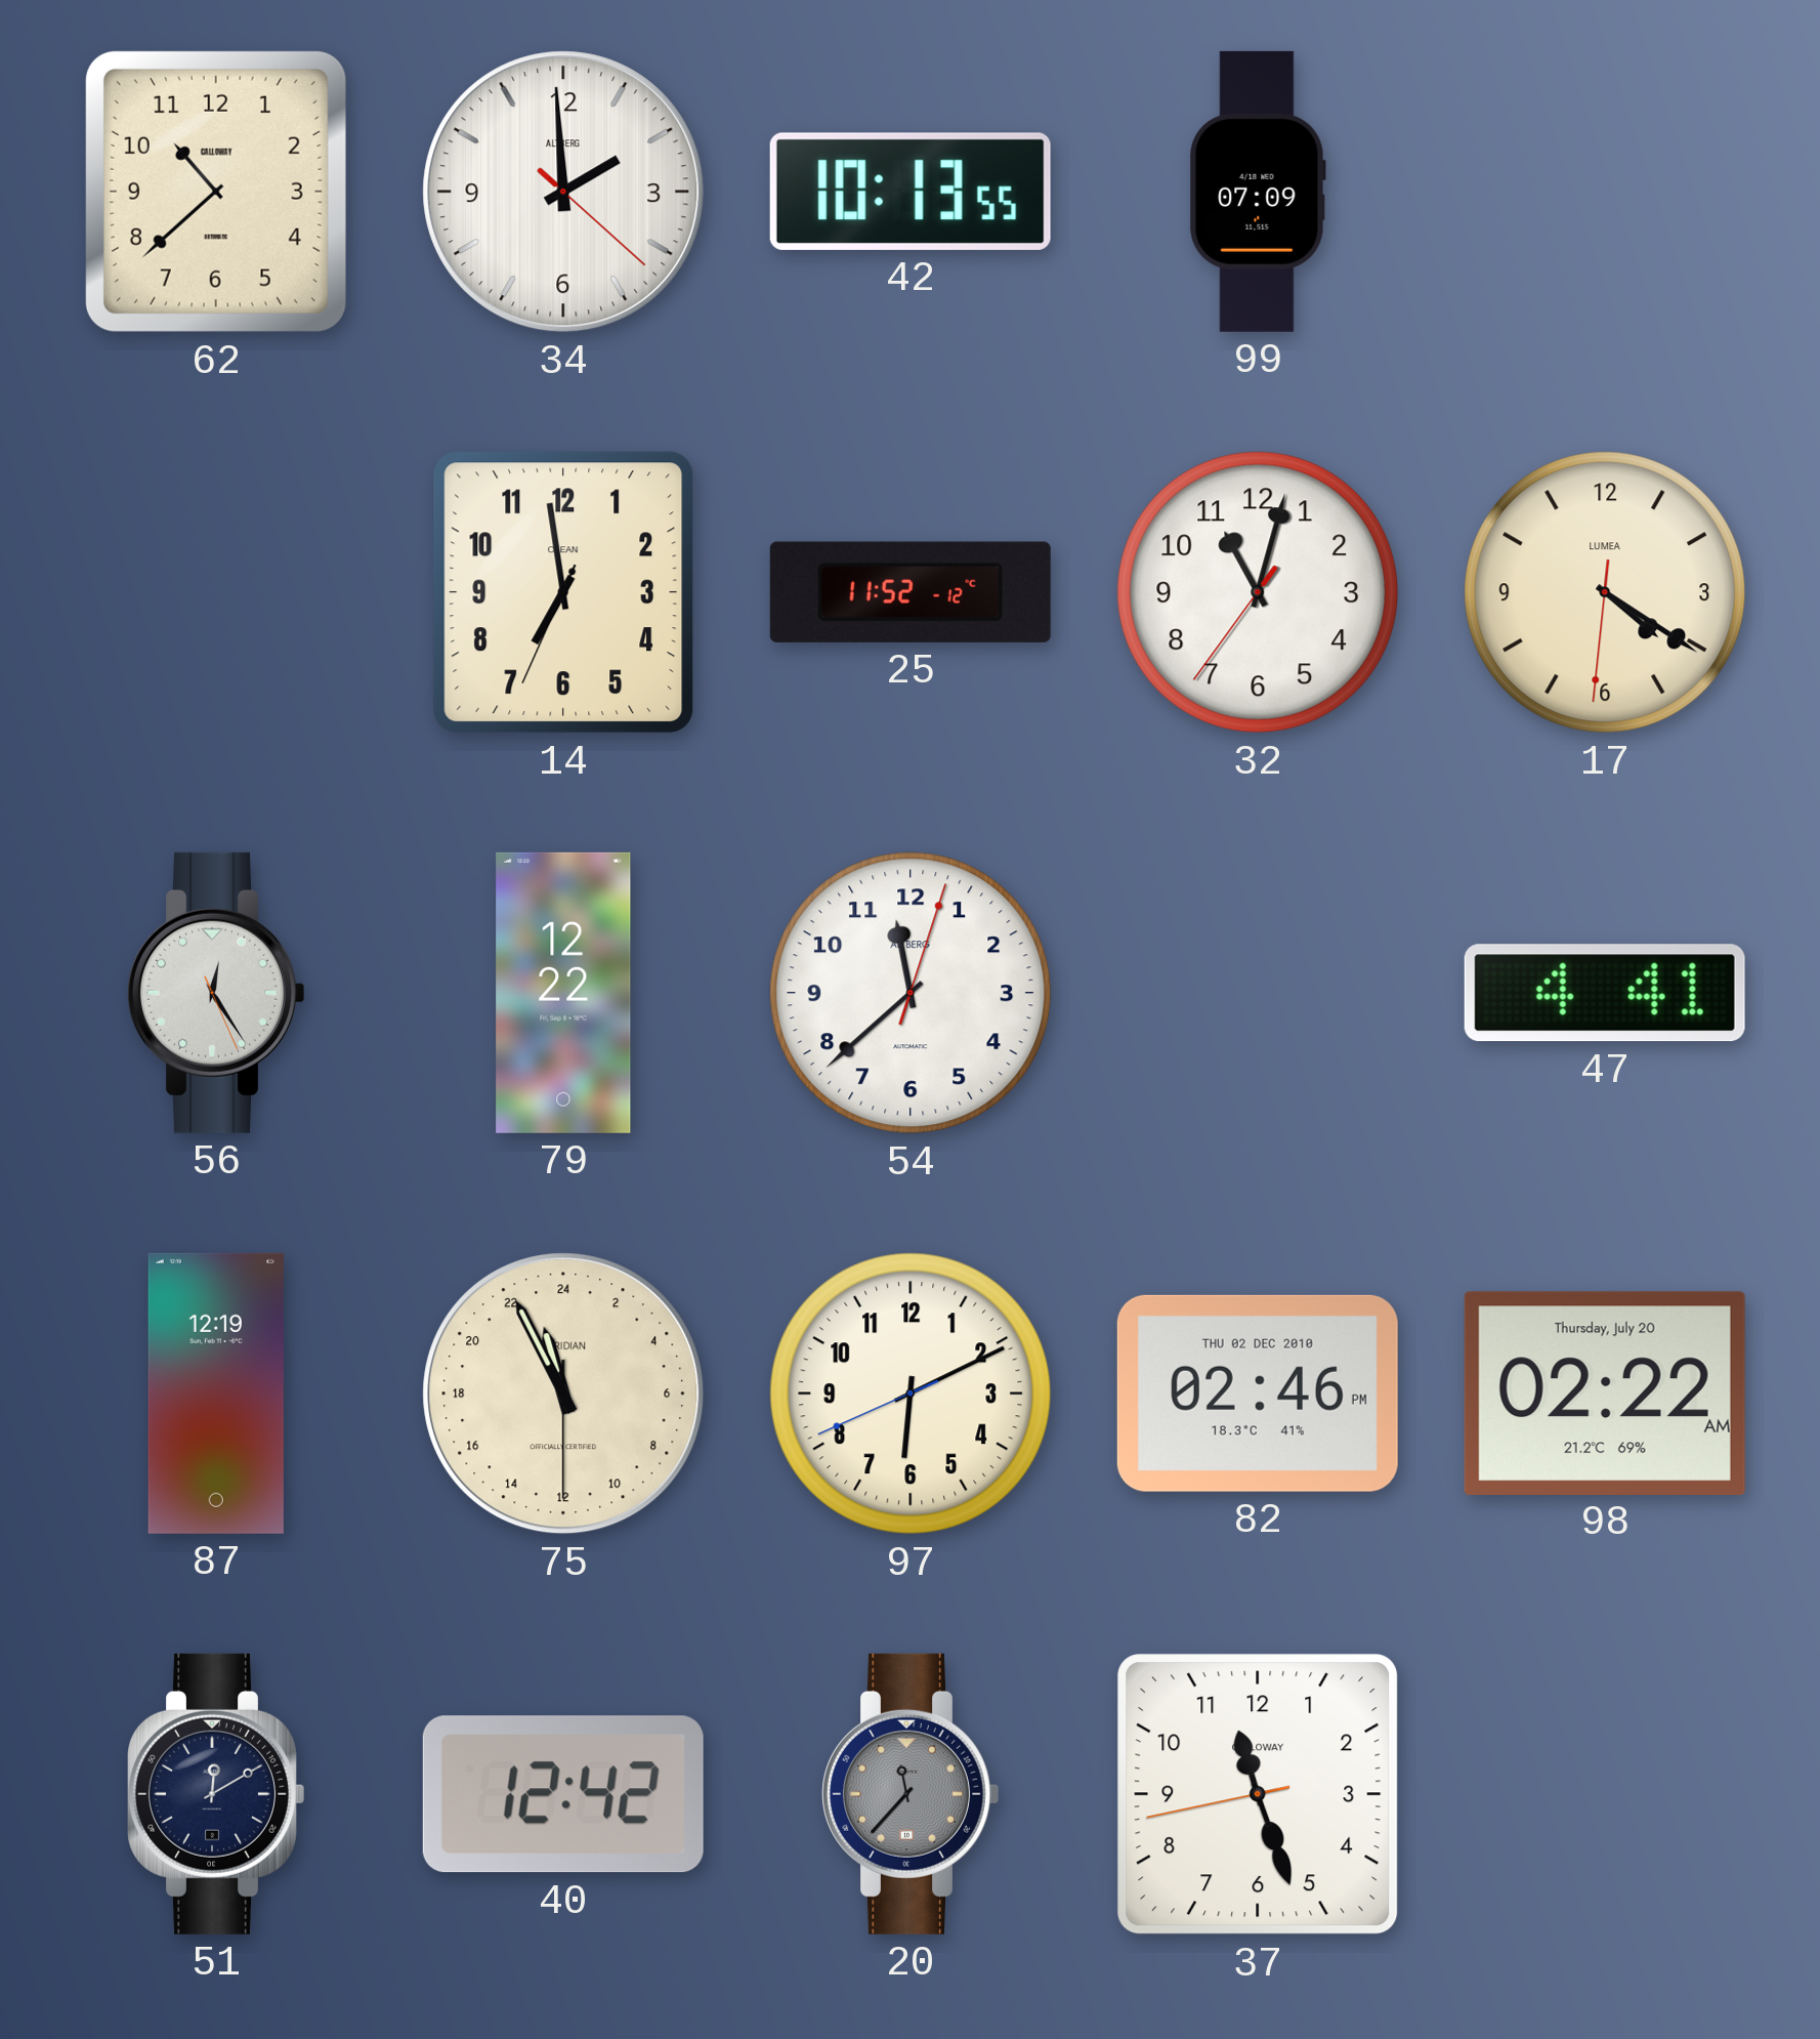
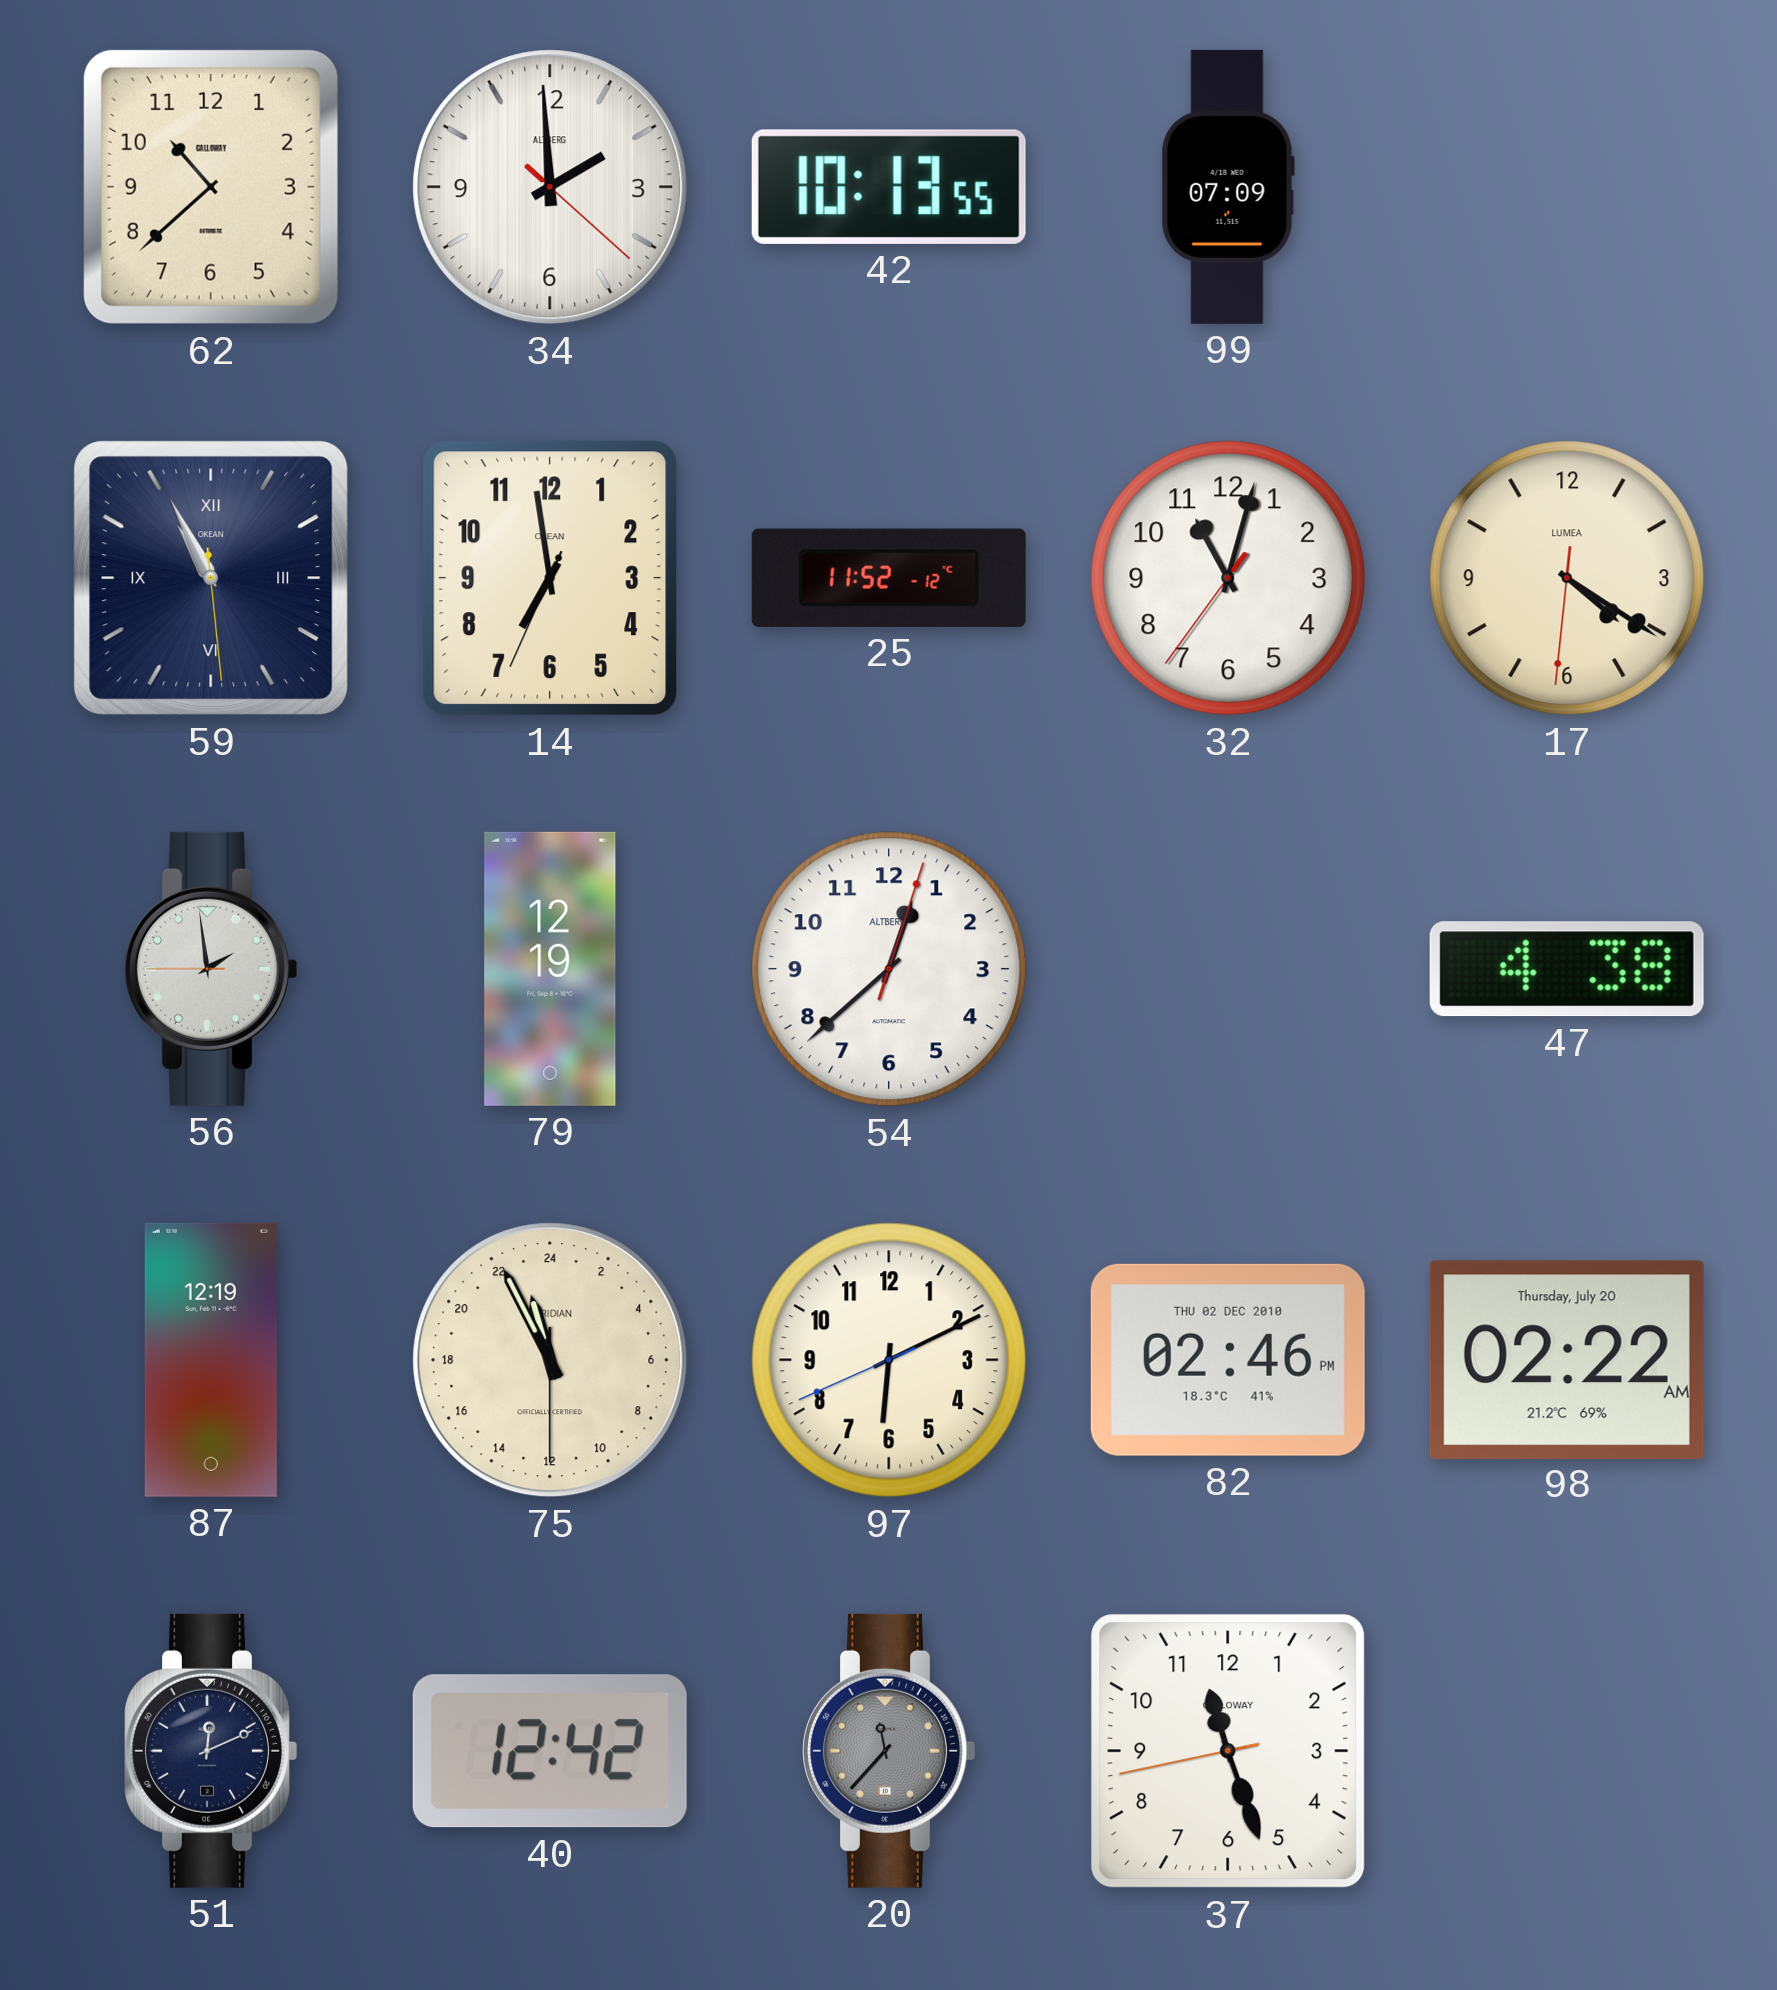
59: none -> 10:55 (211, 578)
56: 12:24 -> 1:58 (211, 969)
79: 12:22 -> 12:19 (550, 969)
54: 11:38 -> 12:38 (889, 969)
47: 4:41 -> 4:38 (1567, 969)
51: 12:10 -> 12:11 (211, 1751)
